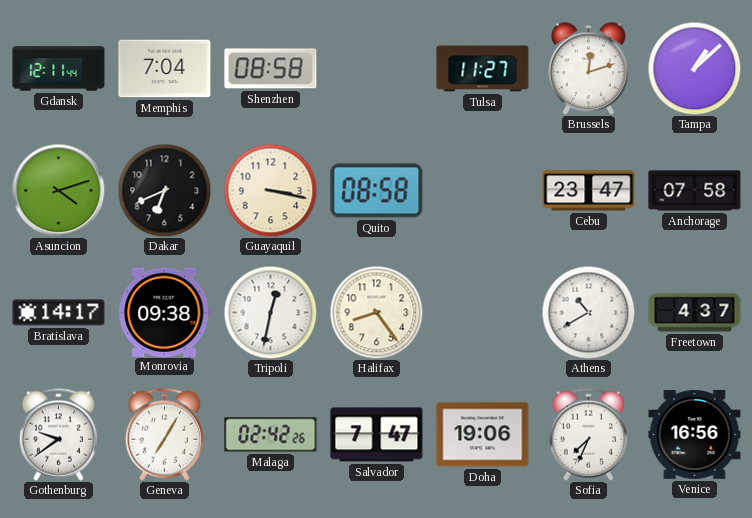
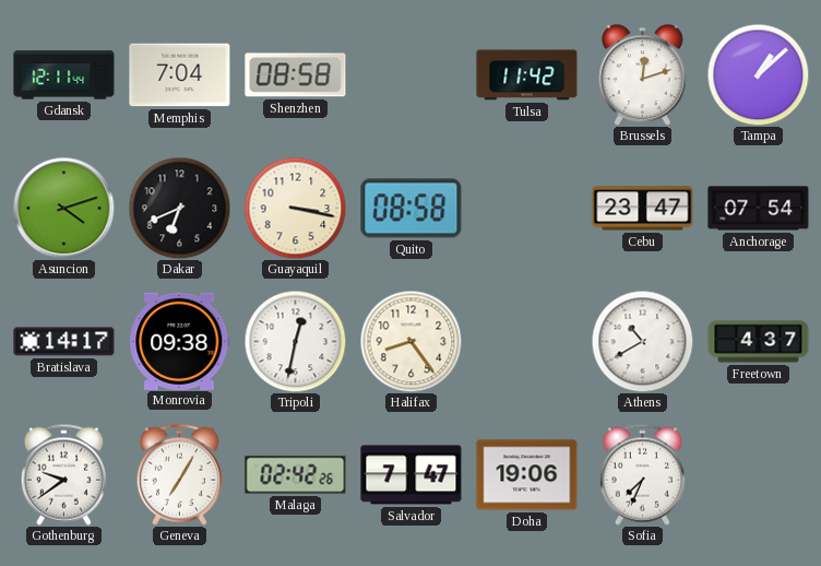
Tulsa: 11:27 -> 11:42 (527, 75)
Anchorage: 07:58 -> 07:54 (759, 209)
Venice: 16:56 -> none (695, 434)
